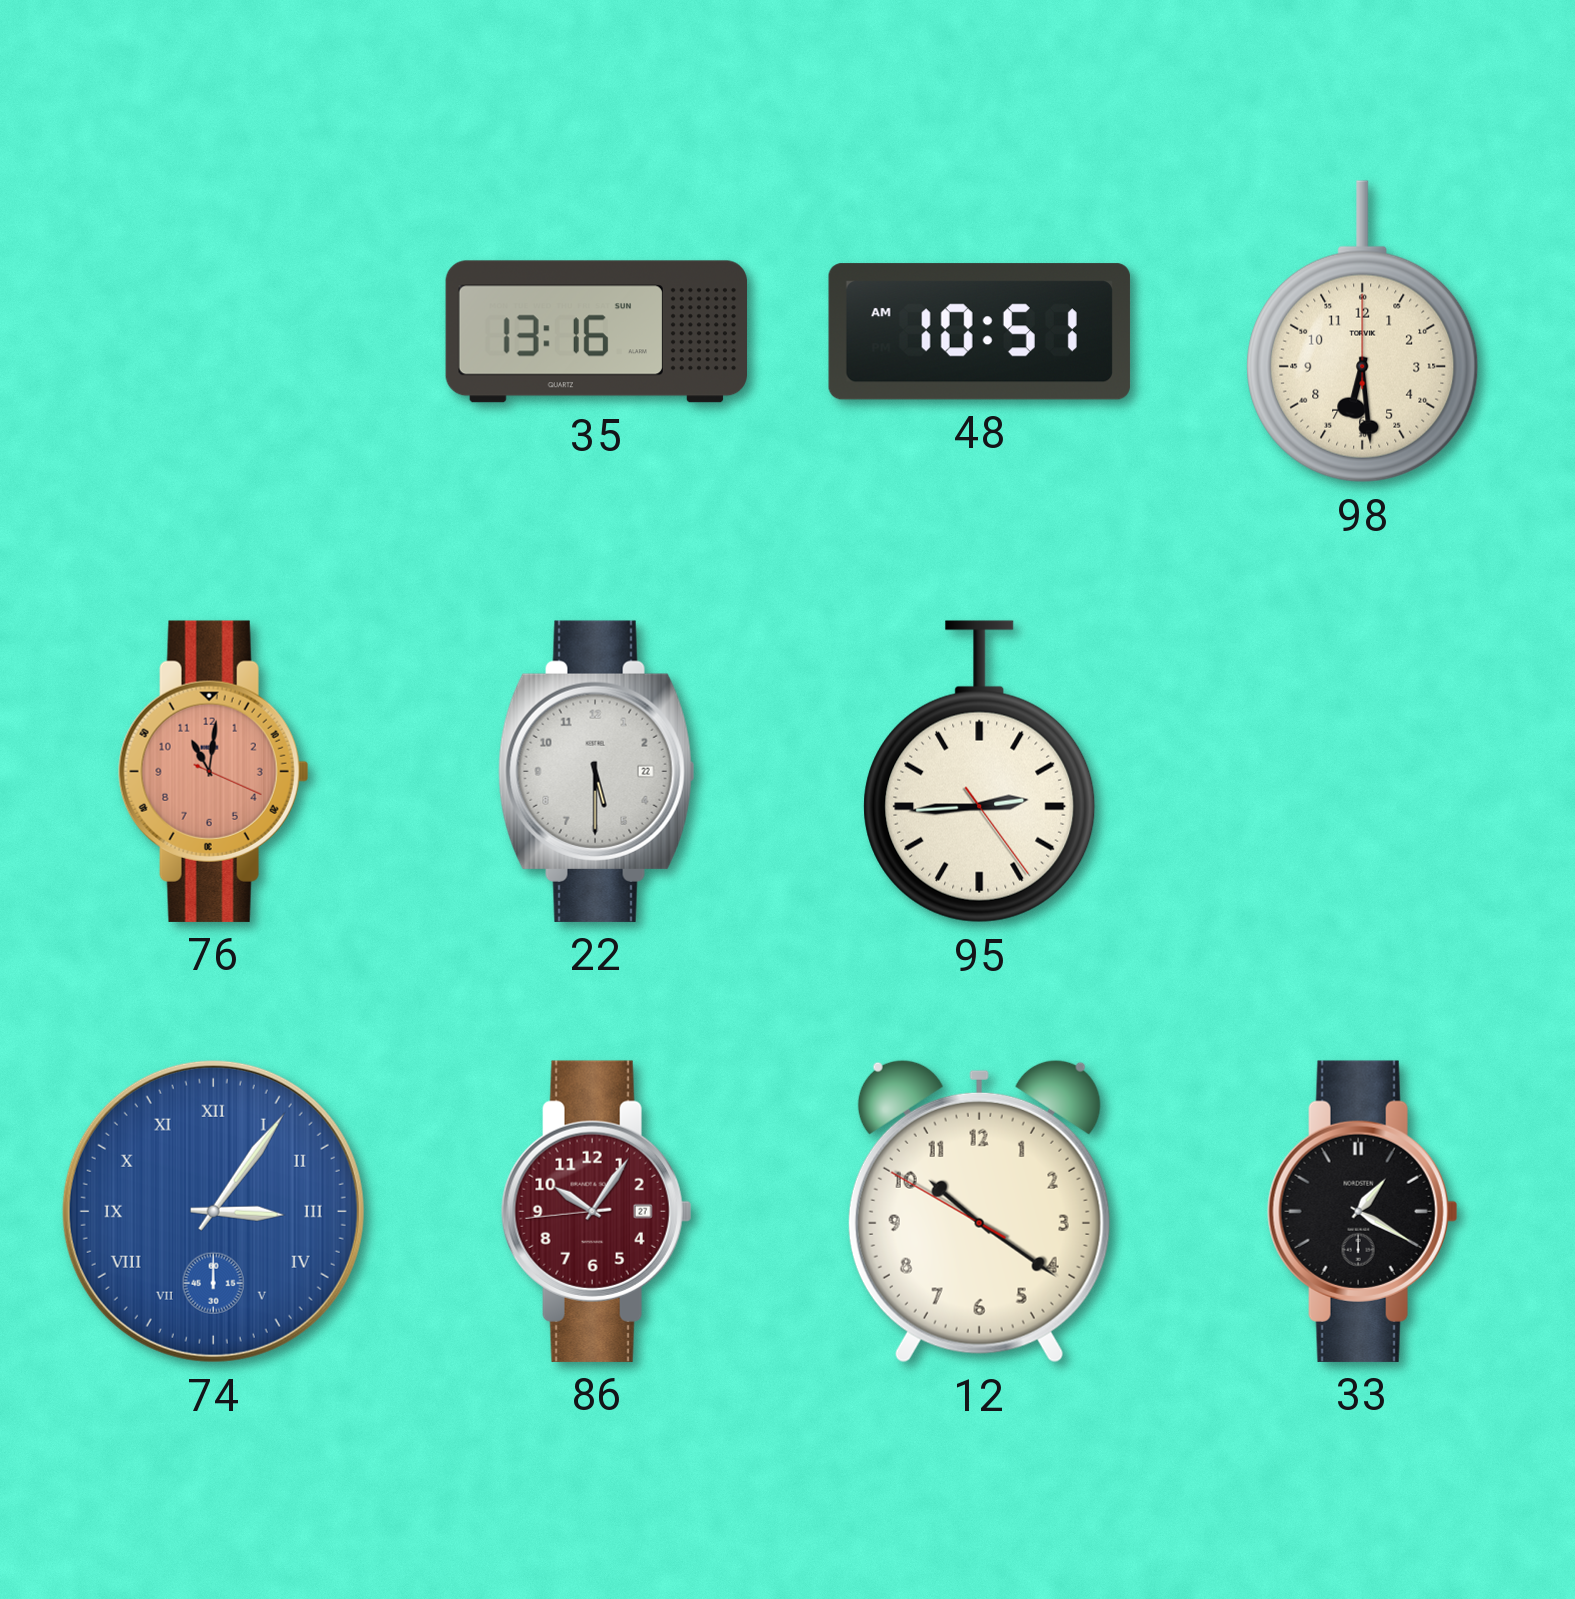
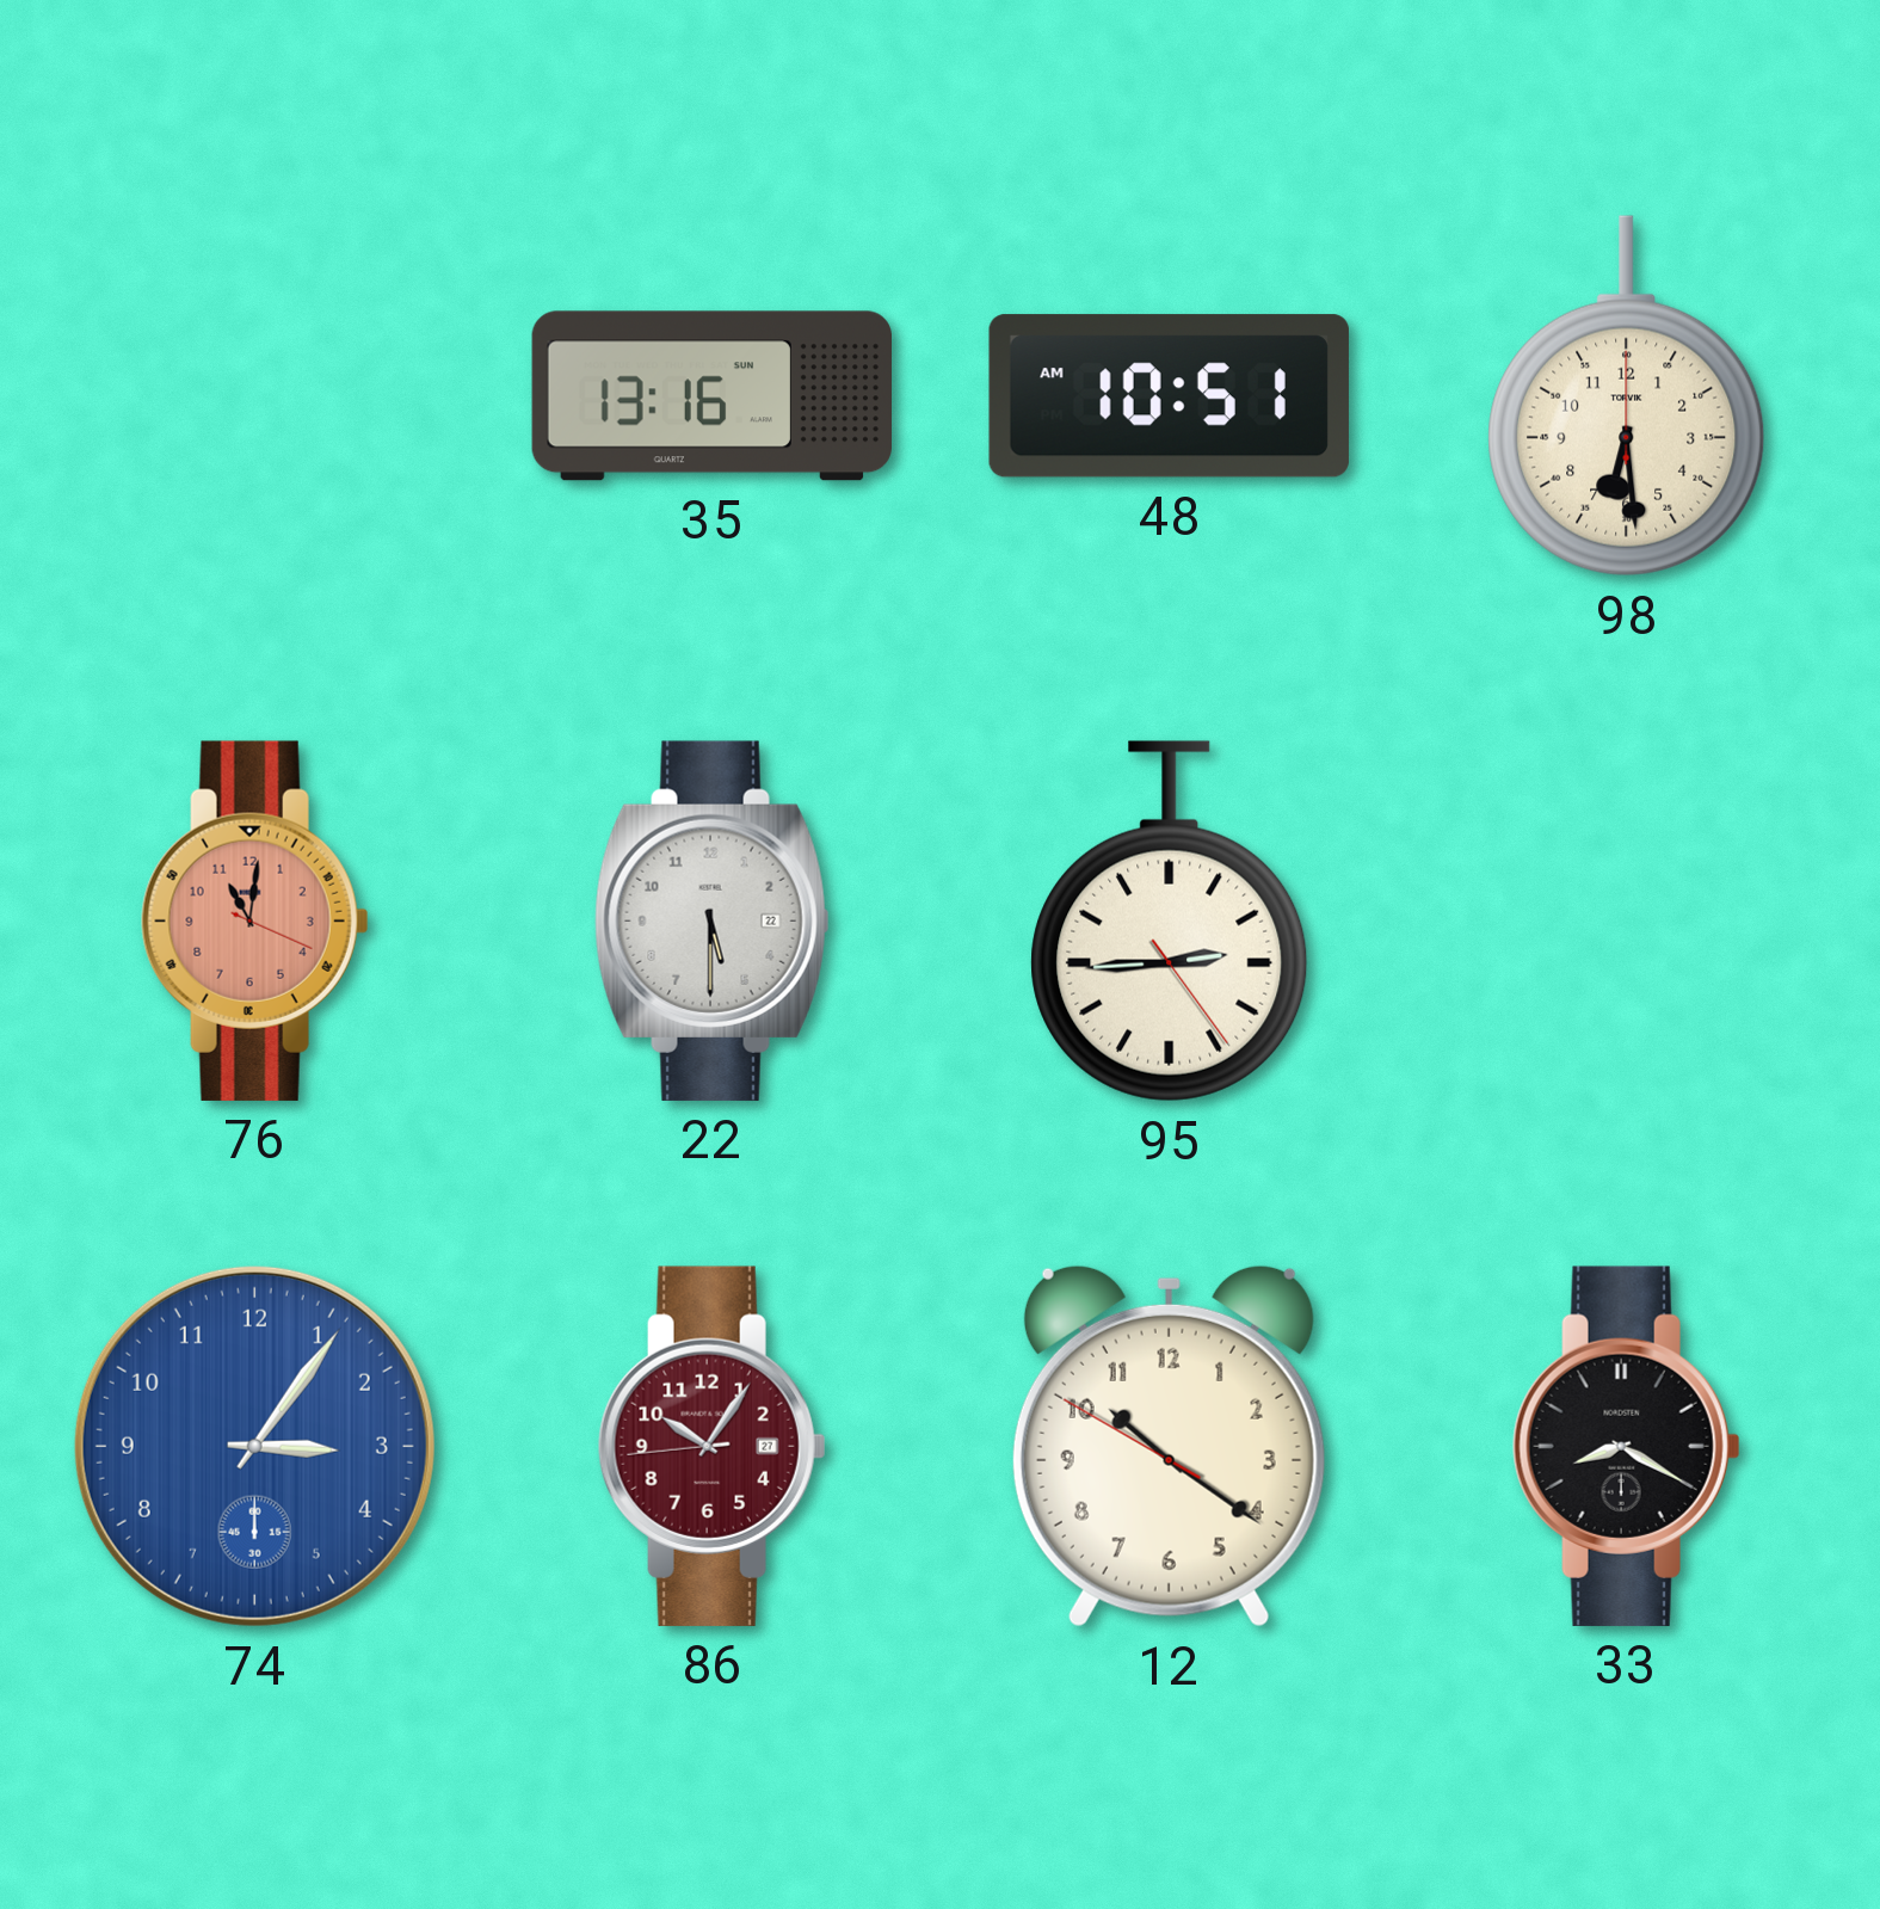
74 numerals: Roman -> Arabic (254, 1446)
33: 1:20 -> 8:20 (1626, 1446)
